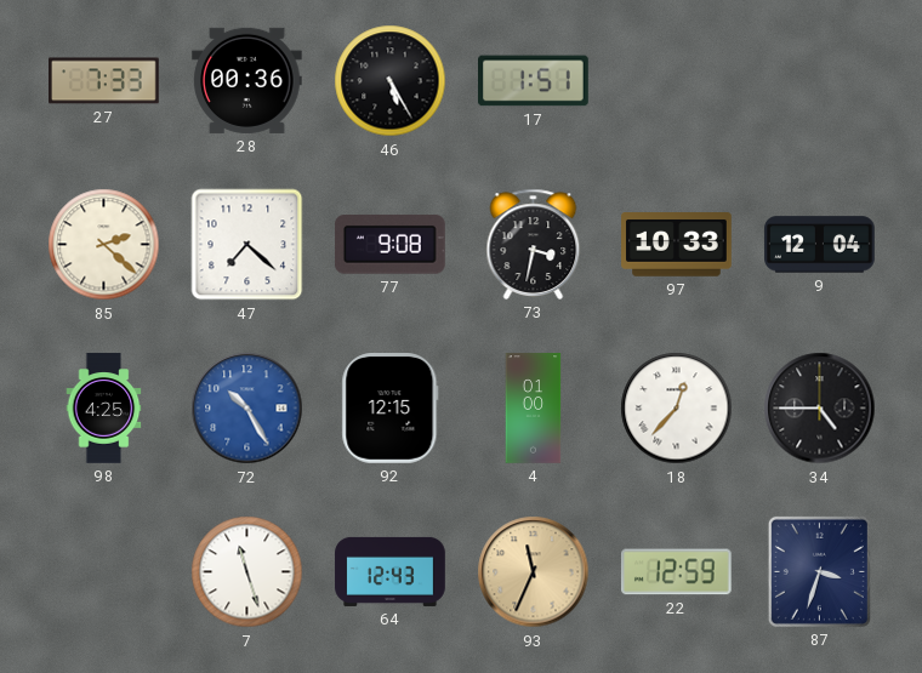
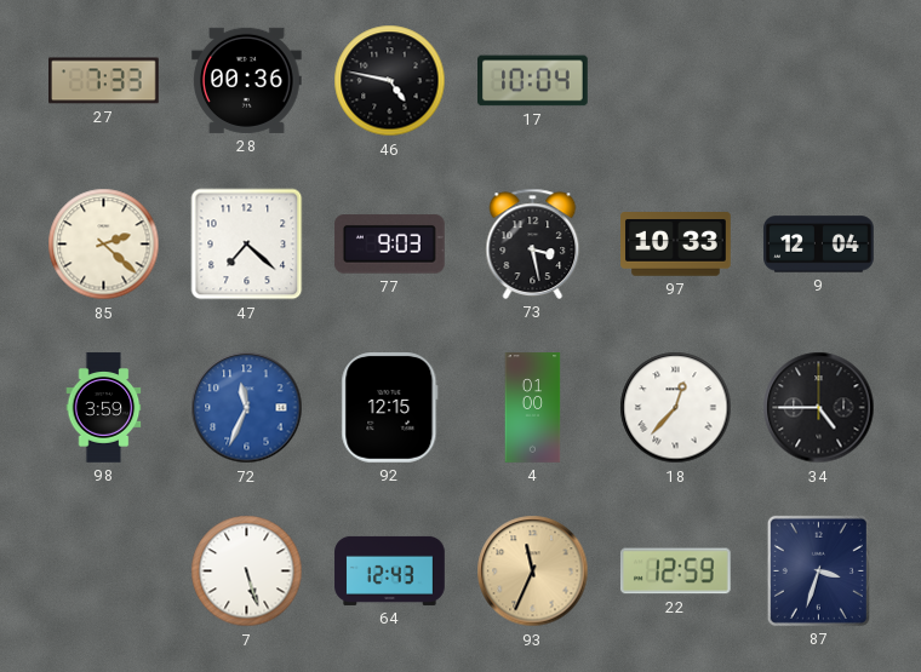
46: 5:25 -> 4:47 (390, 81)
17: 1:51 -> 10:04 (533, 81)
77: 9:08 -> 9:03 (390, 245)
73: 3:32 -> 3:28 (533, 243)
98: 4:25 -> 3:59 (104, 408)
72: 10:25 -> 11:34 (247, 408)
7: 11:27 -> 5:27 (247, 572)
